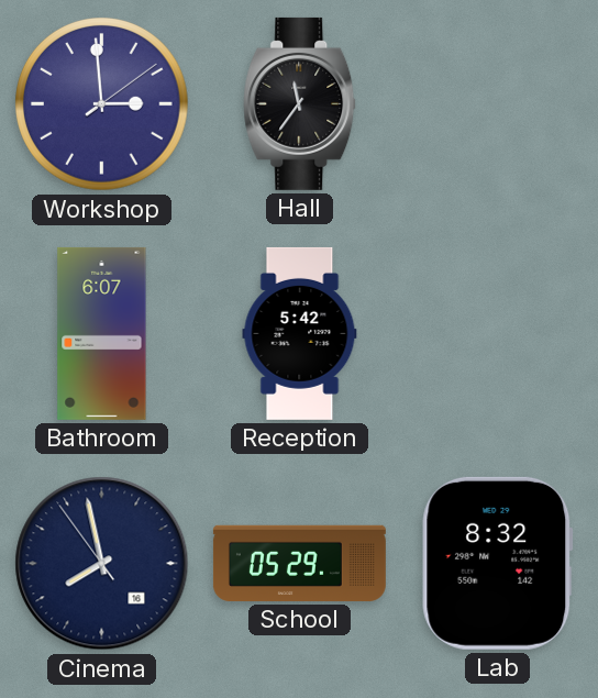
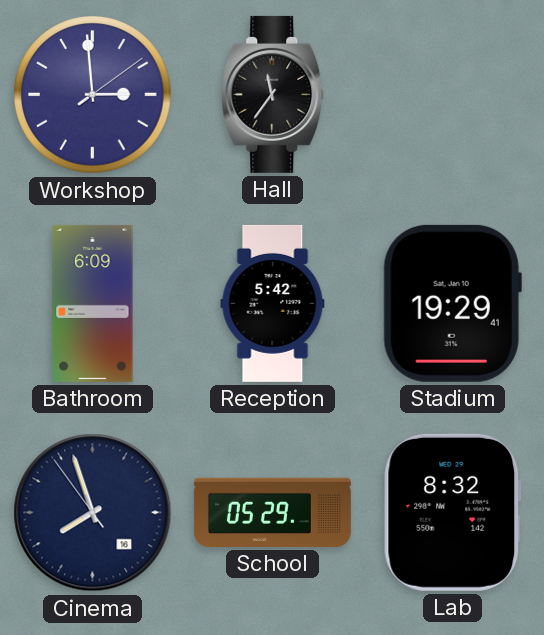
Bathroom: 6:07 -> 6:09 (93, 303)
Stadium: none -> 19:29 (452, 303)
Cinema: 7:57 -> 7:56 (93, 513)
